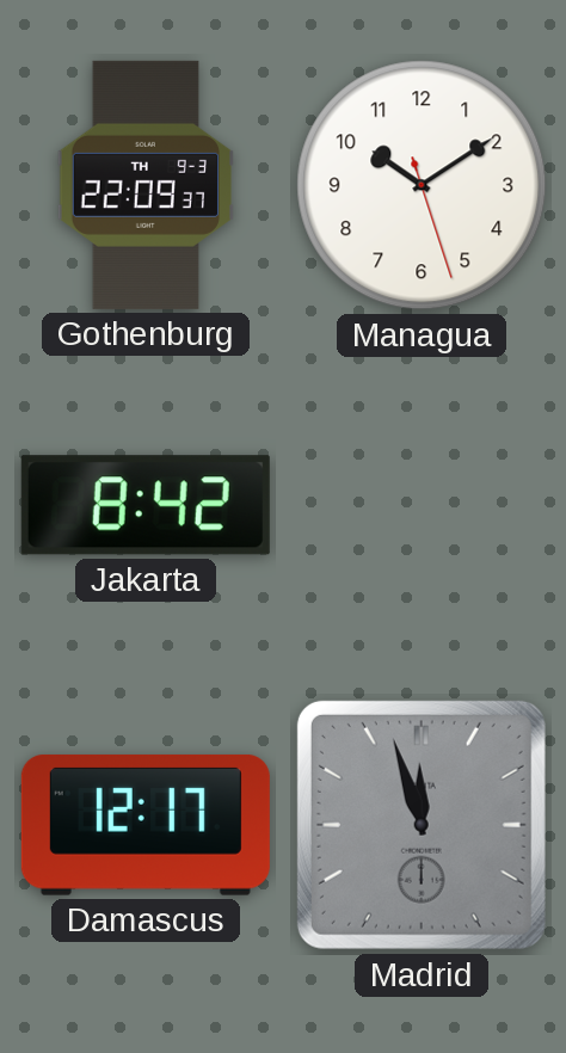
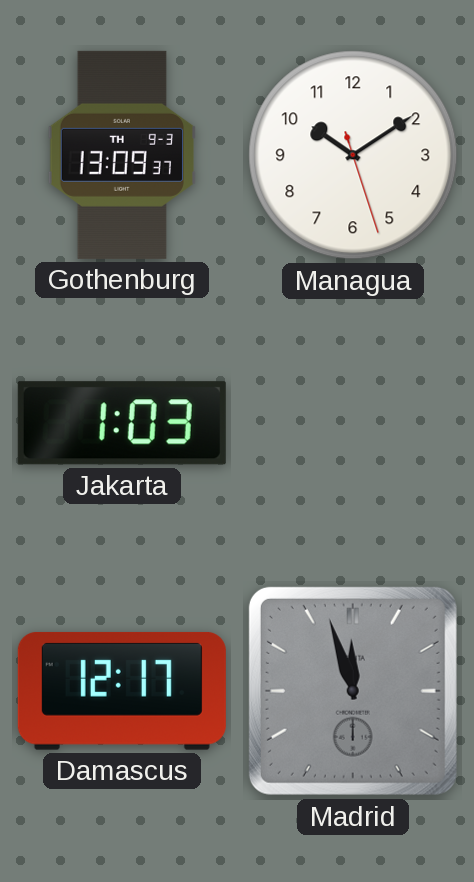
Gothenburg: 22:09 -> 13:09 (121, 155)
Jakarta: 8:42 -> 1:03 (122, 423)
